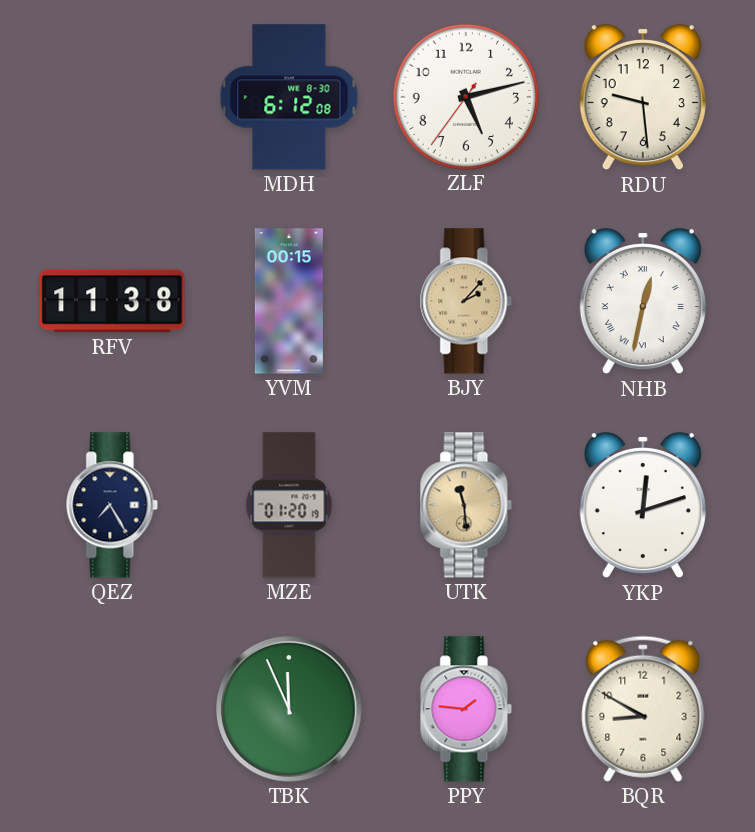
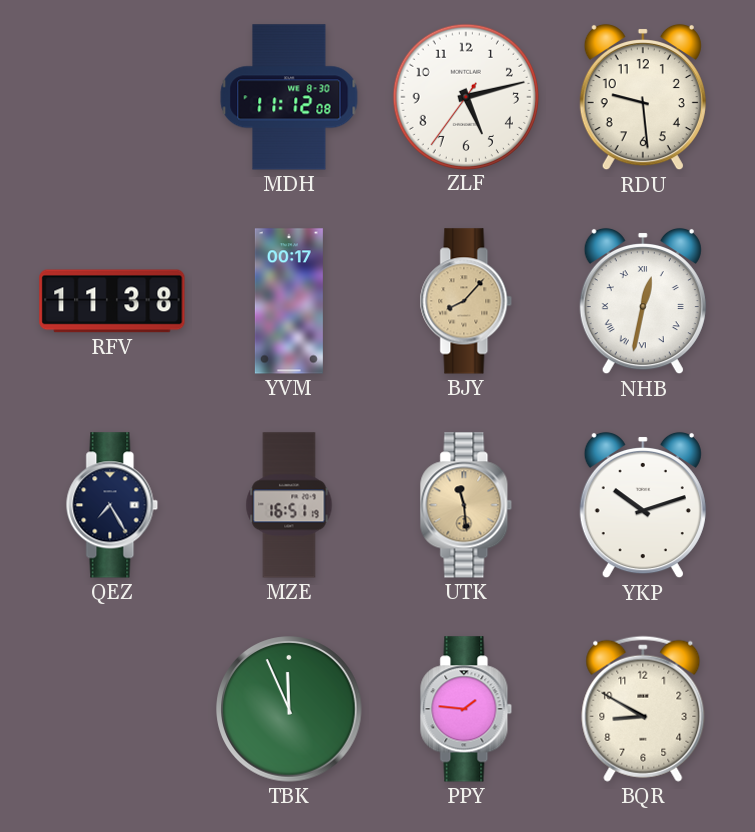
MDH: 6:12 -> 11:12 (289, 97)
YVM: 00:15 -> 00:17 (289, 301)
BJY: 2:07 -> 8:07 (466, 301)
MZE: 01:20 -> 16:51 (289, 505)
YKP: 12:12 -> 10:12 (643, 505)
